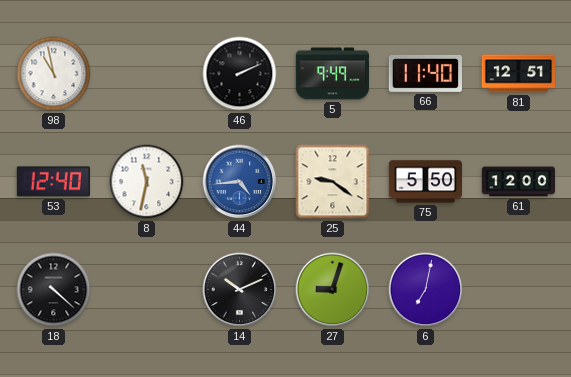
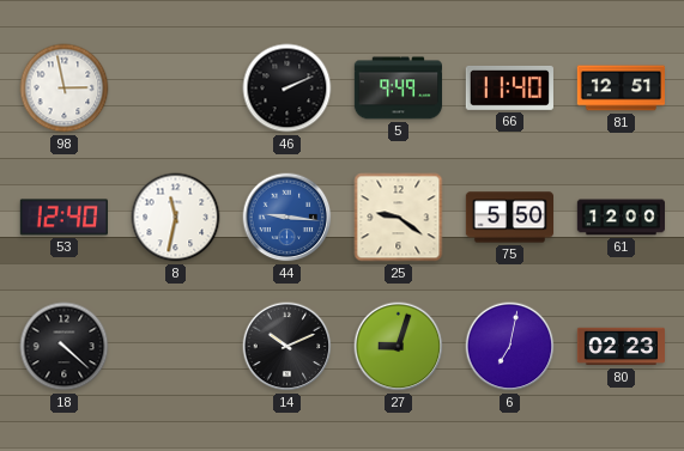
98: 10:58 -> 2:58 (65, 89)
44: 4:44 -> 9:16 (287, 218)
80: none -> 02:23 (621, 347)
